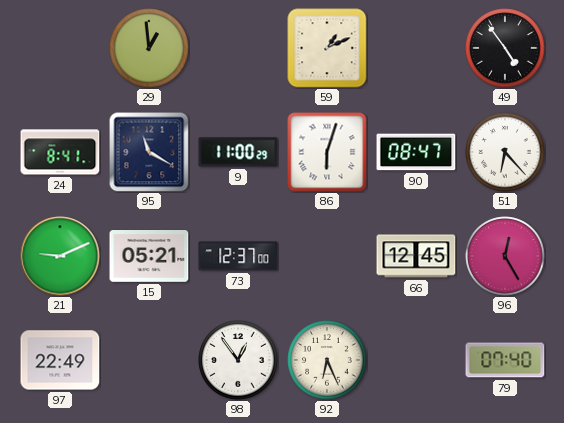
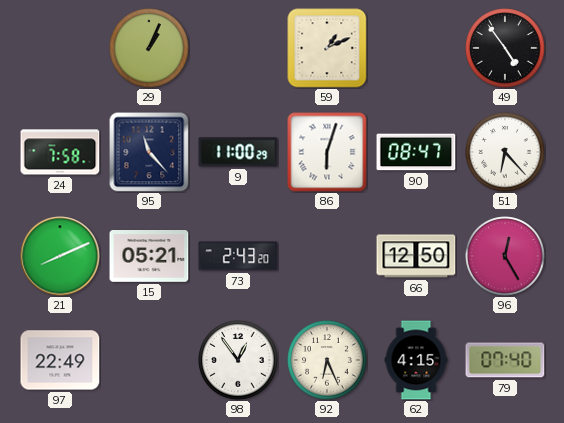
29: 12:59 -> 1:04 (149, 48)
24: 8:41 -> 7:58 (60, 152)
95: 11:20 -> 11:23 (149, 152)
21: 9:11 -> 8:11 (60, 256)
73: 12:37 -> 2:43 (238, 256)
66: 12:45 -> 12:50 (416, 256)
62: none -> 4:15 (416, 360)
